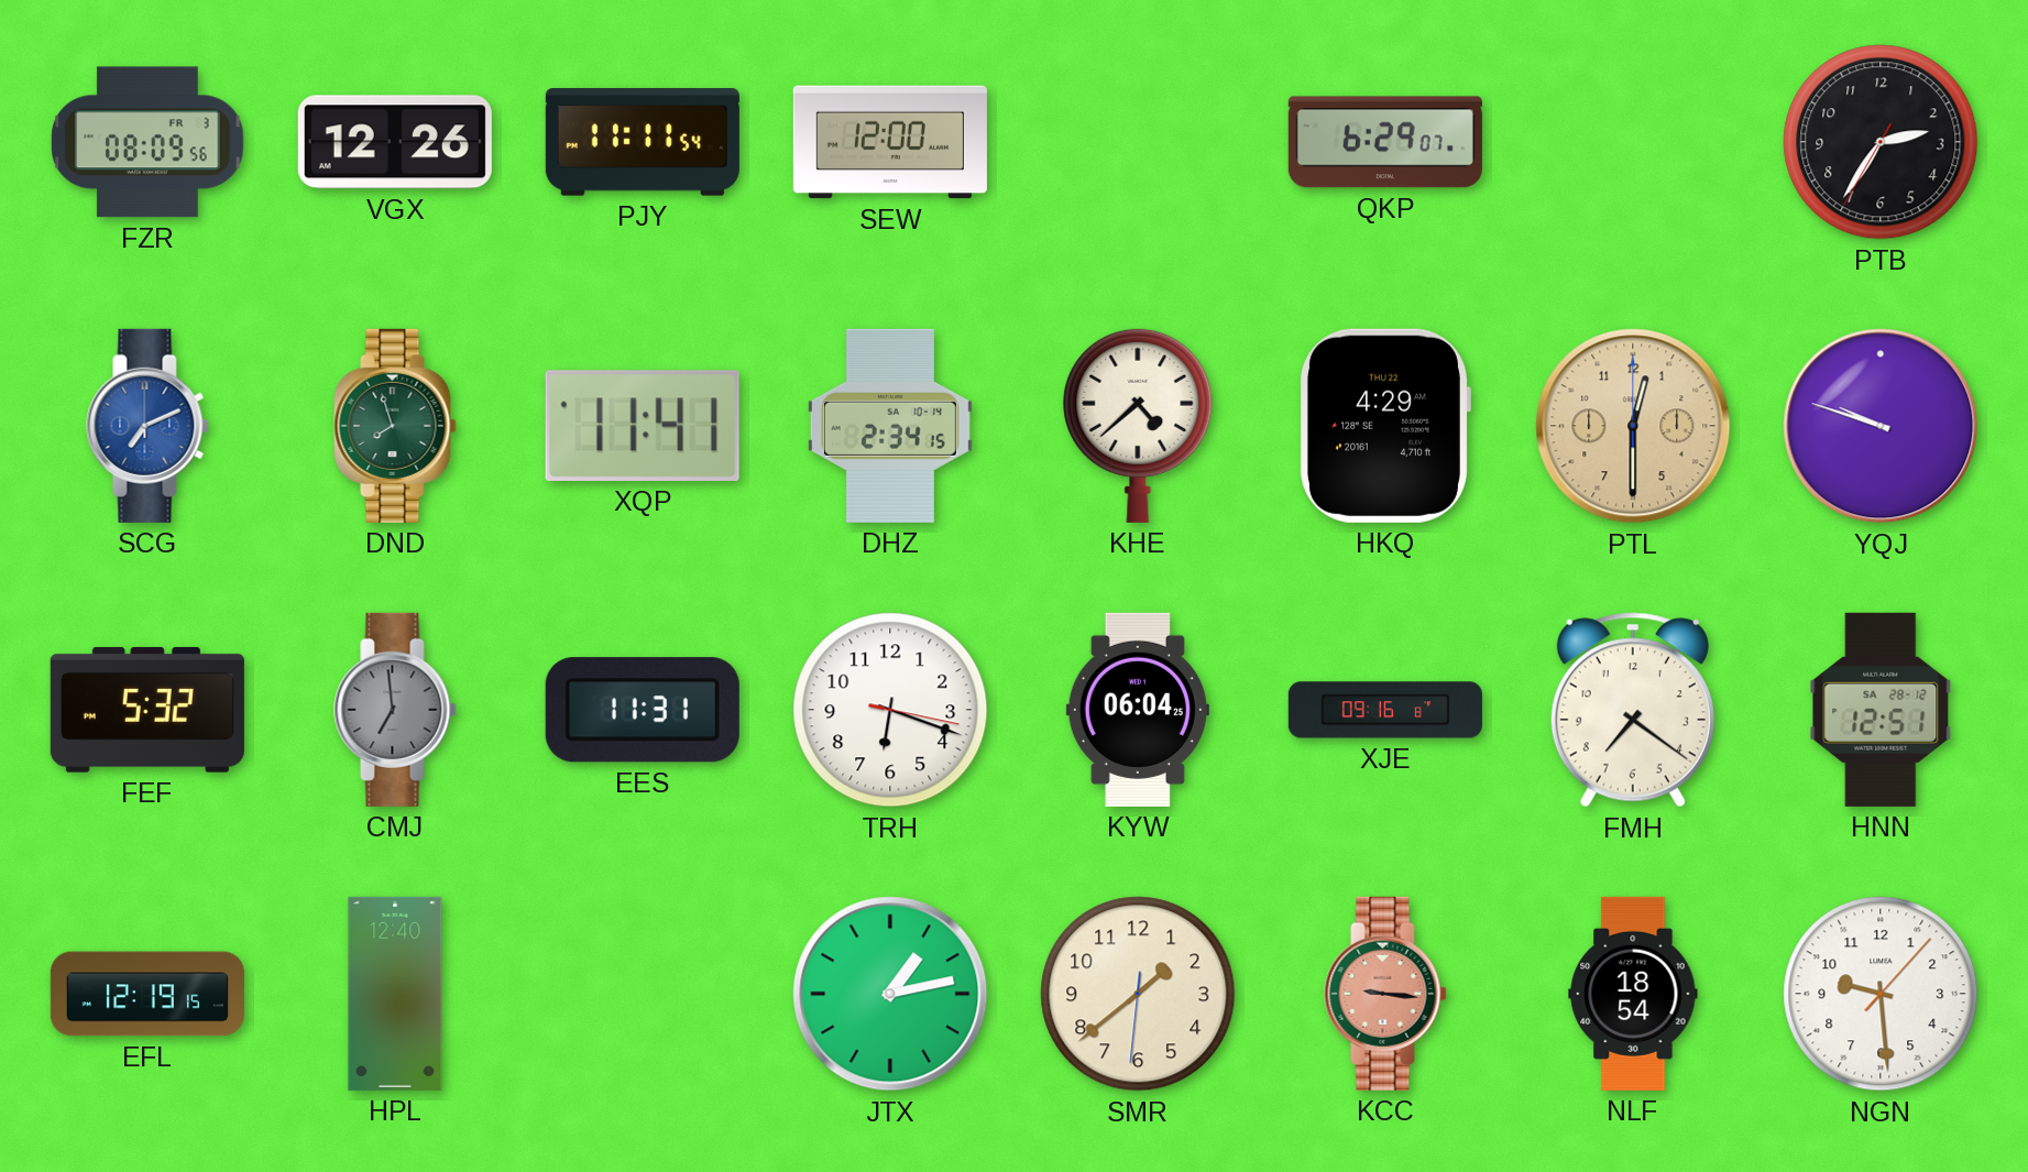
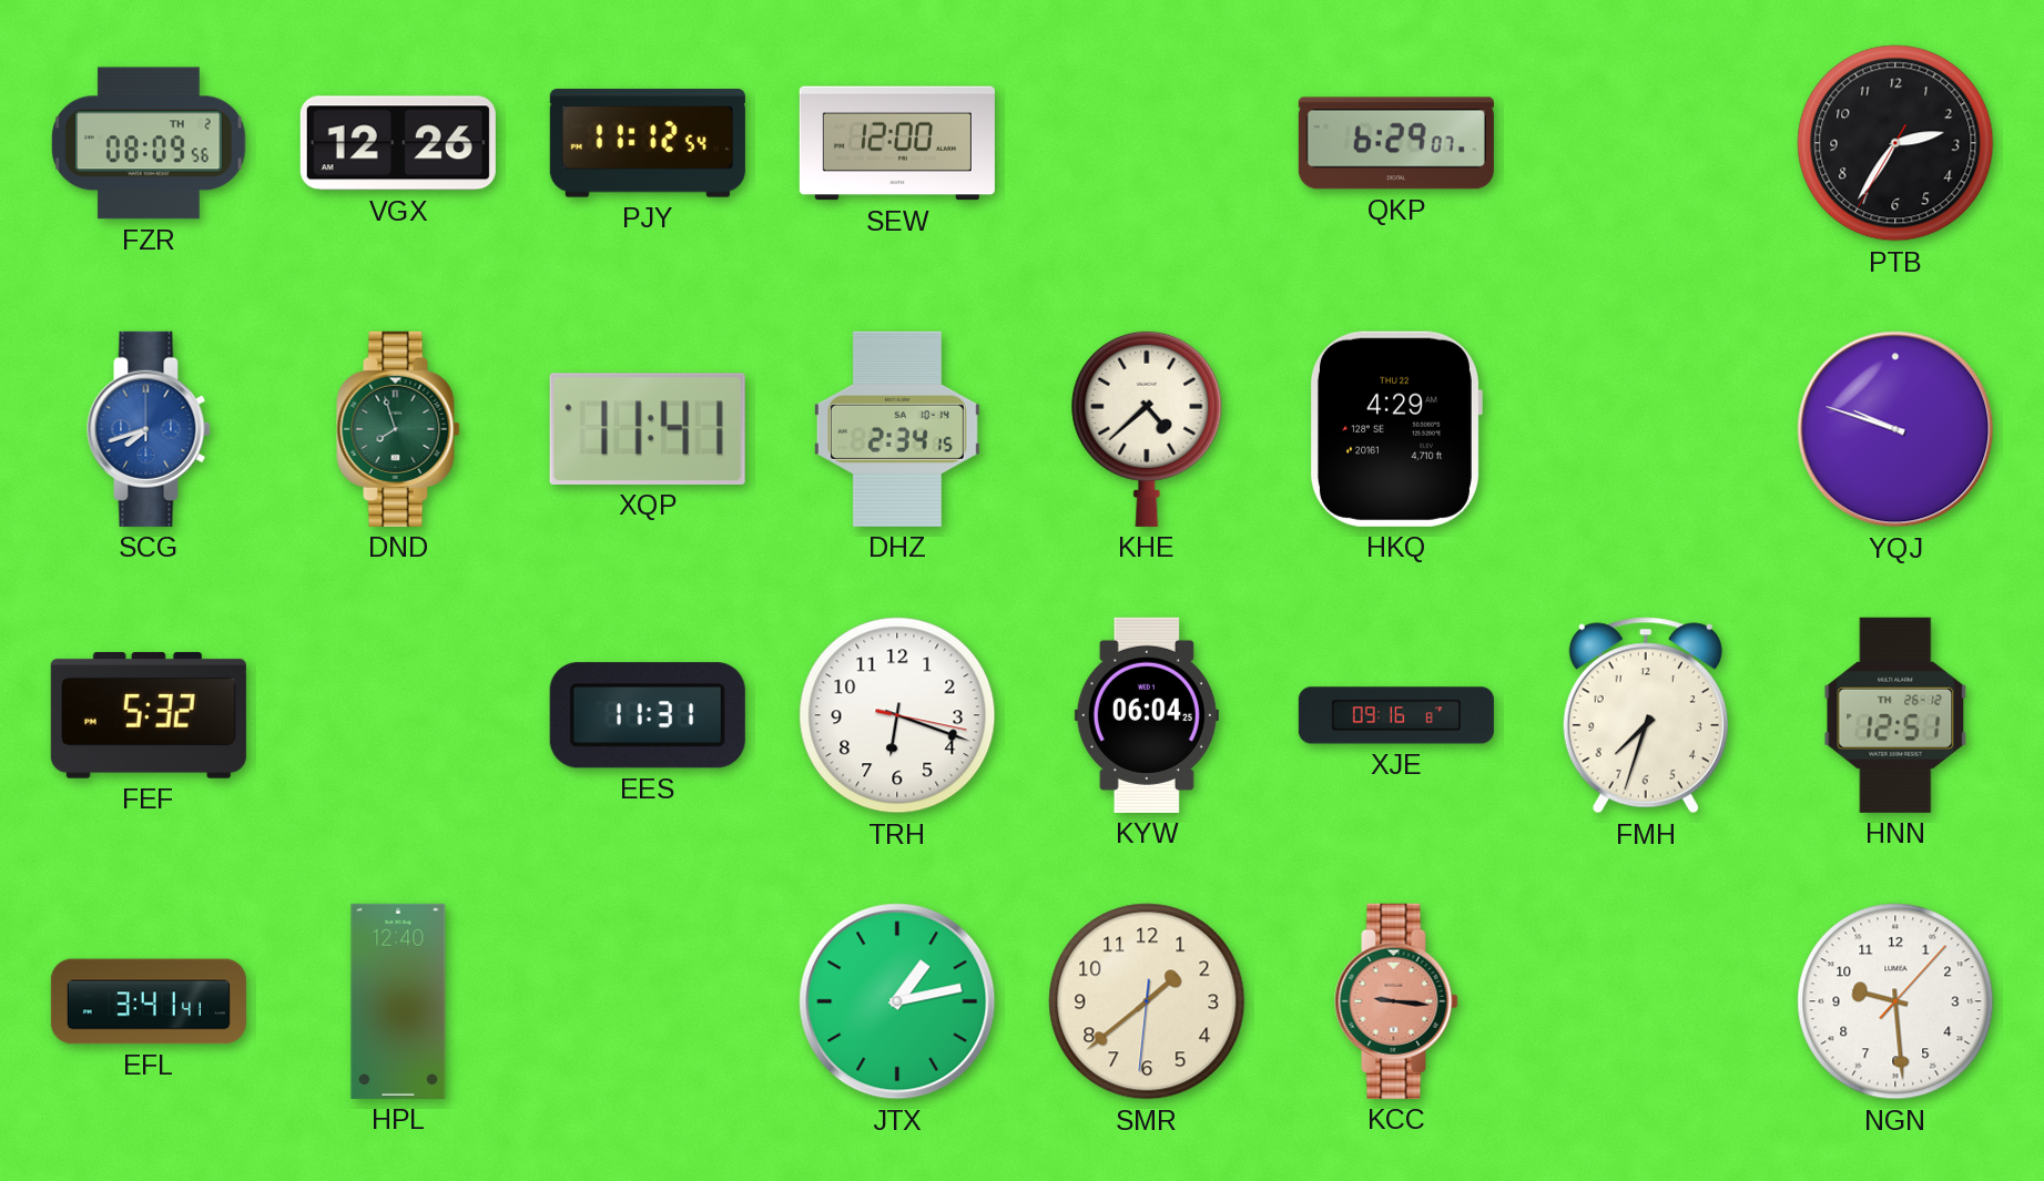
FZR date: FR 3 -> TH 2 (149, 143)
PJY: 11:11 -> 11:12 (648, 143)
SCG: 7:11 -> 7:42 (149, 429)
PTL: 12:30 -> none (1633, 426)
CMJ: 6:59 -> none (395, 710)
FMH: 7:21 -> 7:33 (1646, 715)
HNN date: SA 28-12 -> TH 26-12 (1895, 715)
EFL: 12:19 -> 3:41 (149, 1001)
NLF: 18:54 -> none (1633, 994)
